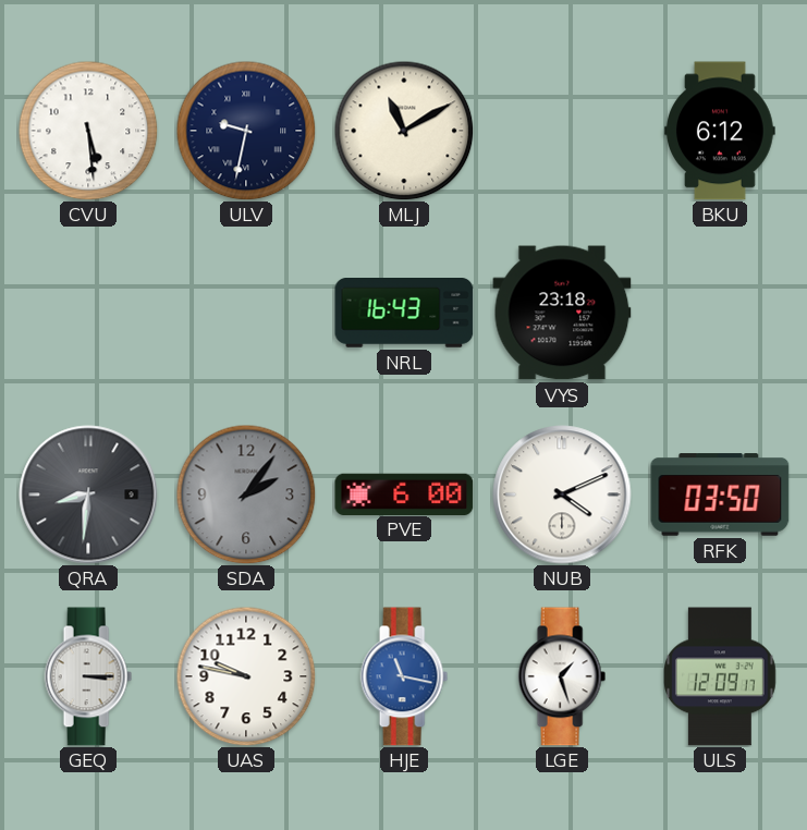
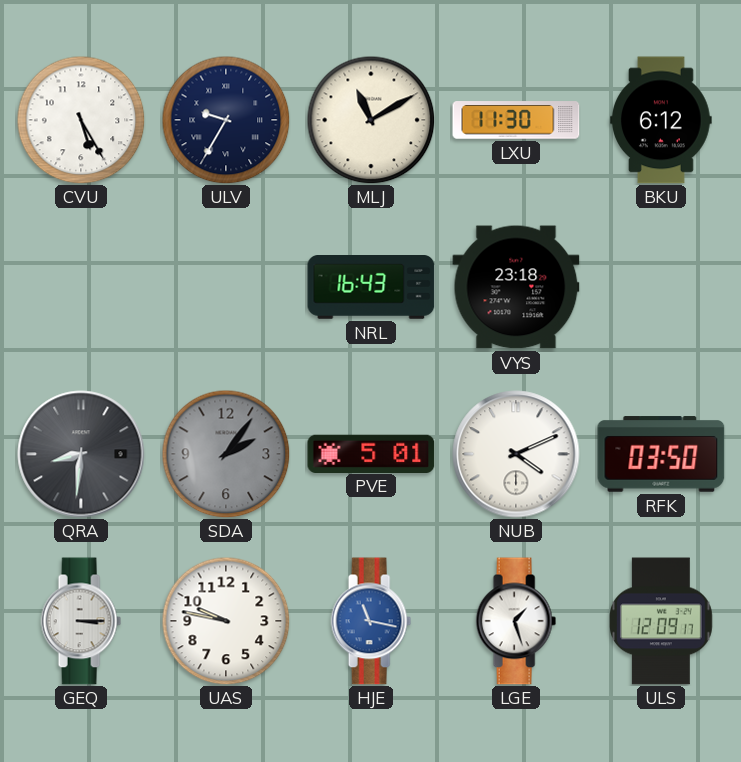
CVU: 5:29 -> 5:25 (81, 120)
ULV: 9:32 -> 9:35 (226, 120)
LXU: none -> 11:30 (516, 120)
PVE: 6:00 -> 5:01 (371, 453)
